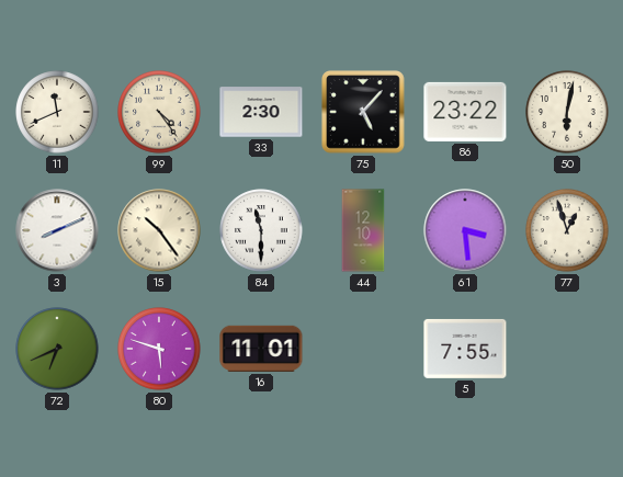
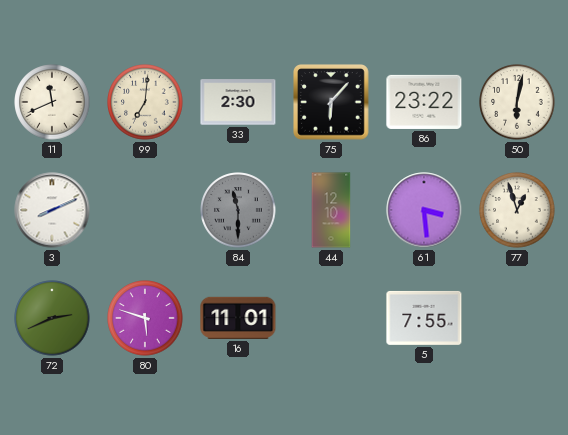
99: 4:24 -> 7:01 (145, 102)
75: 5:07 -> 6:07 (332, 103)
15: 10:24 -> none (159, 230)
84 dial: white -> grey (238, 210)
72: 6:41 -> 2:41 (52, 318)
